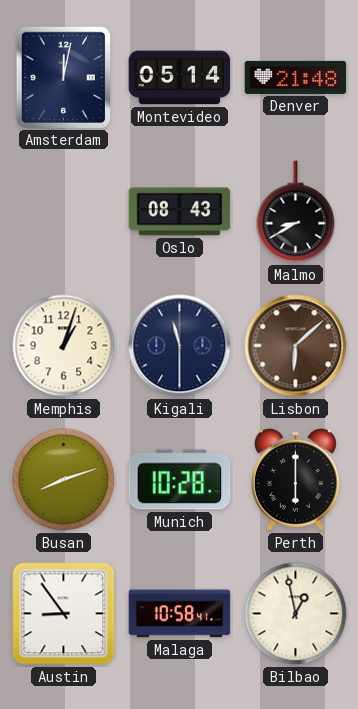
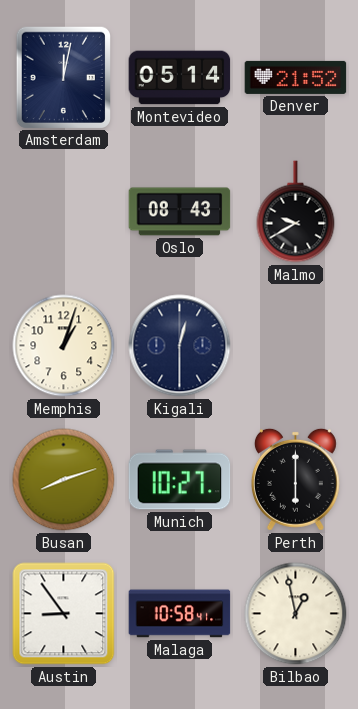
Denver: 21:48 -> 21:52 (296, 77)
Malmo: 8:40 -> 9:40 (296, 212)
Kigali: 11:30 -> 12:30 (180, 346)
Lisbon: 6:08 -> none (296, 346)
Munich: 10:28 -> 10:27 (180, 480)
